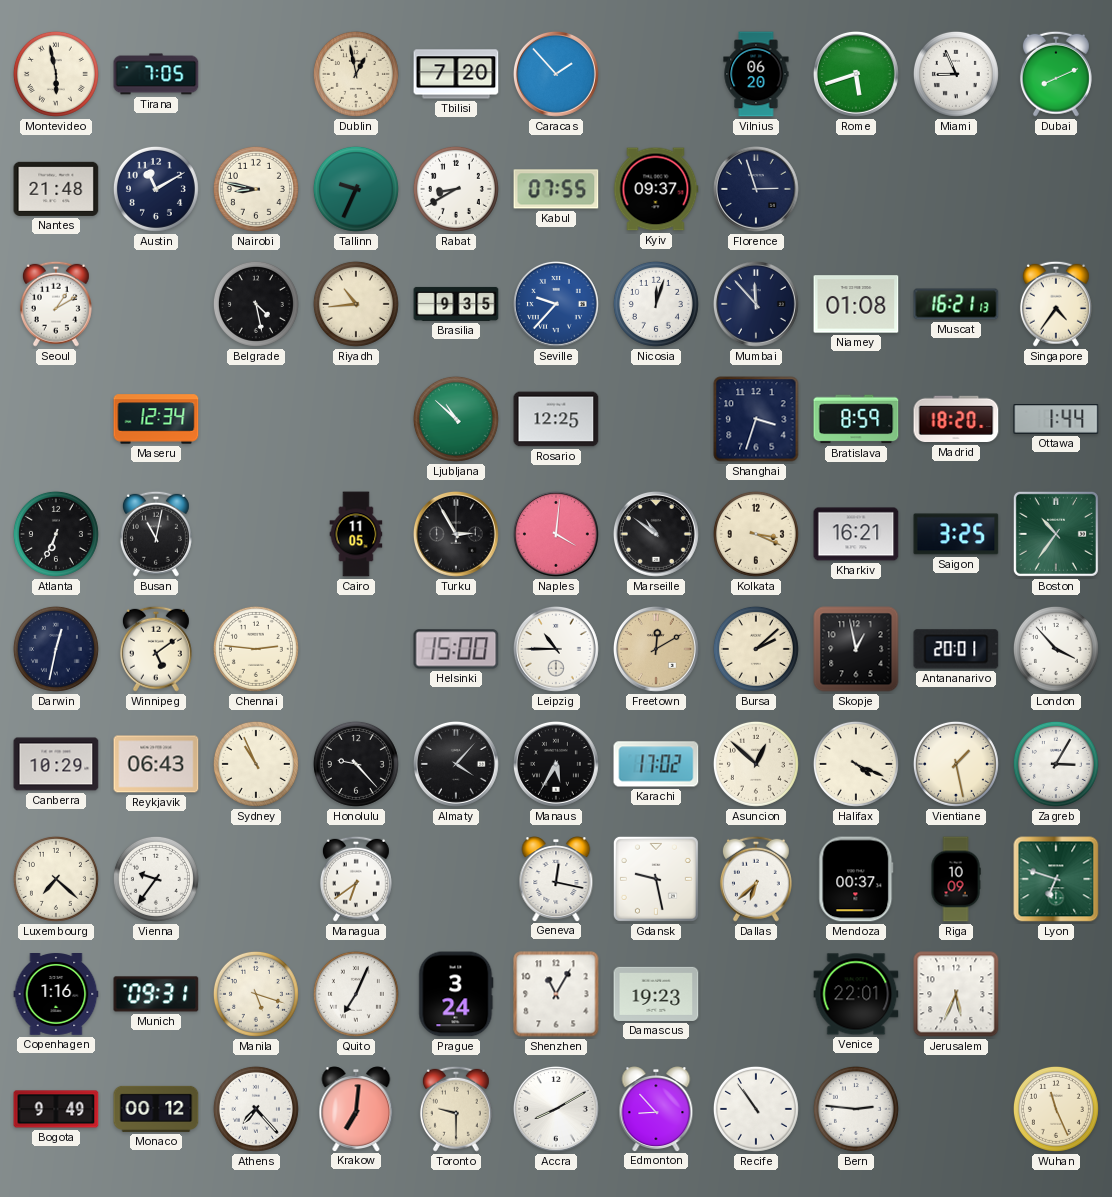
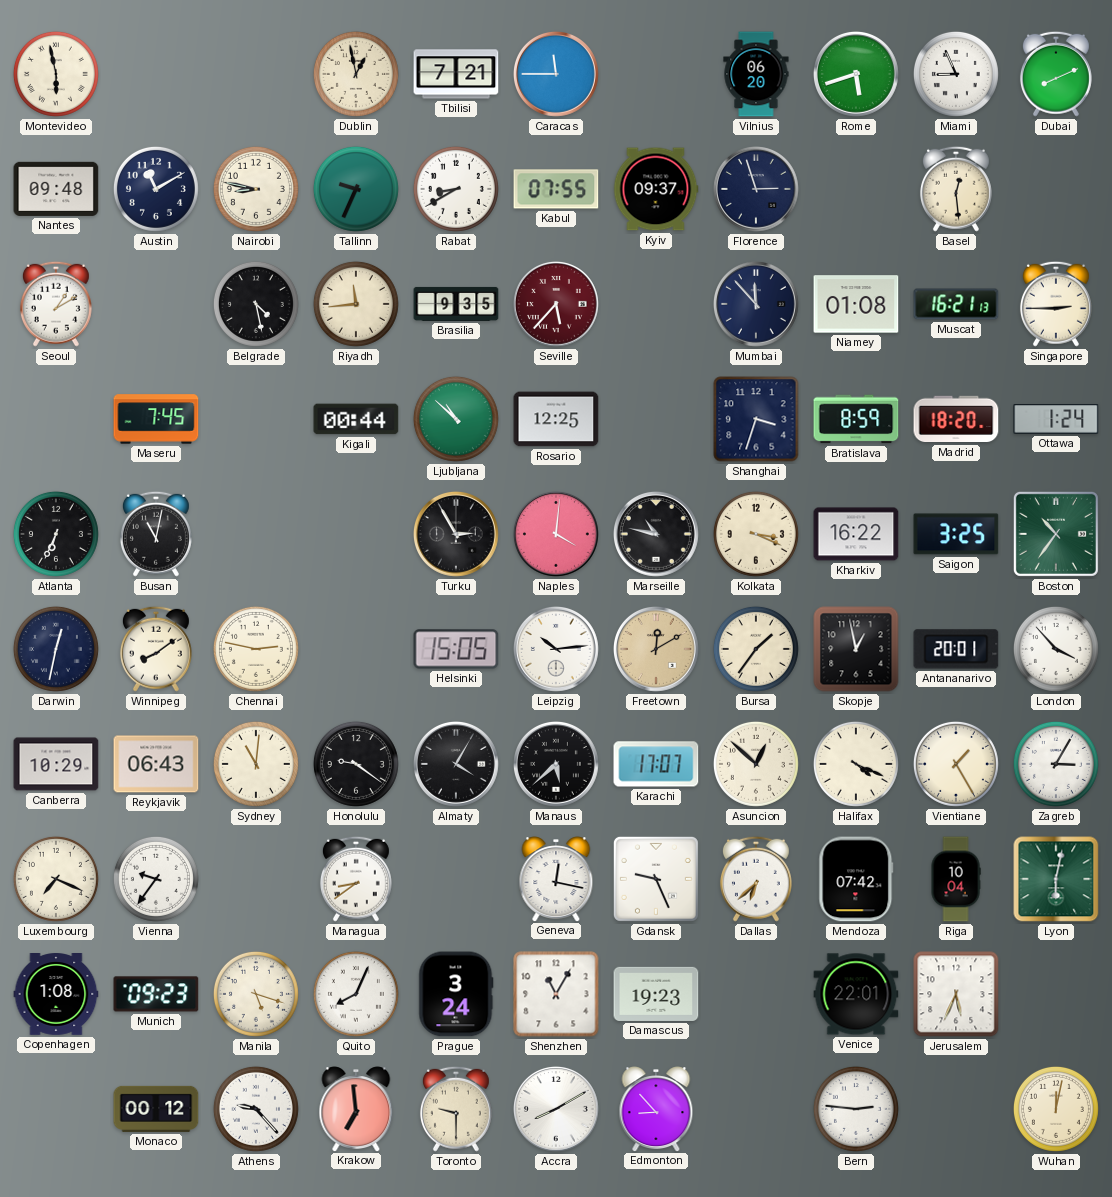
Tirana: 7:05 -> none (156, 74)
Tbilisi: 7:20 -> 7:21 (456, 74)
Caracas: 1:53 -> 11:45 (556, 74)
Nantes: 21:48 -> 09:48 (56, 189)
Basel: none -> 12:29 (956, 189)
Riyadh: 10:44 -> 11:44 (356, 304)
Seville: 9:37 -> 5:37 (556, 304)
Seville dial: blue -> burgundy (556, 304)
Nicosia: 12:03 -> none (656, 304)
Singapore: 4:36 -> 2:45 (1056, 304)
Maseru: 12:34 -> 7:45 (156, 419)
Kigali: none -> 00:44 (356, 419)
Ottawa: 1:44 -> 1:24 (1056, 419)
Cairo: 11:05 -> none (356, 534)
Marseille: 10:51 -> 10:47 (656, 534)
Kharkiv: 16:21 -> 16:22 (856, 534)
Winnipeg: 5:09 -> 8:09 (156, 649)
Chennai: 2:46 -> 2:47 (256, 649)
Helsinki: 15:00 -> 15:05 (456, 649)
Leipzig: 10:45 -> 10:14 (556, 649)
Bursa: 2:08 -> 1:36 (756, 649)
Sydney: 10:56 -> 11:01 (256, 764)
Honolulu: 9:23 -> 9:21 (356, 764)
Almaty: 4:07 -> 4:05 (456, 764)
Manaus: 5:35 -> 5:38 (556, 764)
Karachi: 17:02 -> 17:07 (656, 764)
Vientiane: 1:28 -> 1:25 (956, 764)
Luxembourg: 7:22 -> 7:19 (56, 879)
Managua: 6:39 -> 8:39 (356, 879)
Gdansk: 9:28 -> 9:26 (656, 879)
Mendoza: 00:37 -> 07:42 (856, 879)
Riga: 10:09 -> 10:04 (956, 879)
Lyon: 6:48 -> 6:02 (1056, 879)
Copenhagen: 1:16 -> 1:08 (56, 994)
Munich: 09:31 -> 09:23 (156, 994)
Quito: 7:04 -> 8:04 (356, 994)
Bogota: 9:49 -> none (56, 1109)
Athens: 7:23 -> 9:23 (256, 1109)
Krakow: 7:01 -> 6:59 (356, 1109)
Recife: 10:54 -> none (756, 1109)
Wuhan: 11:26 -> 12:02 (1056, 1109)
